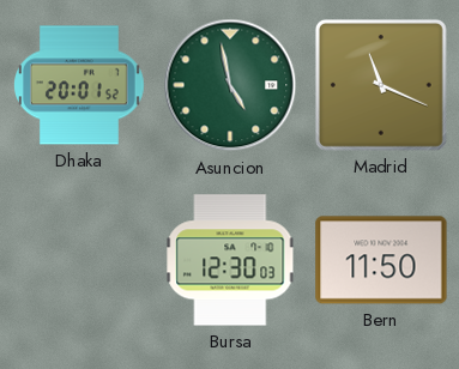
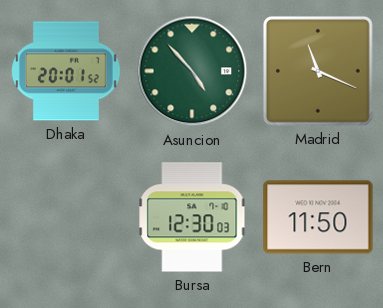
Asuncion: 4:58 -> 4:53 (192, 71)
